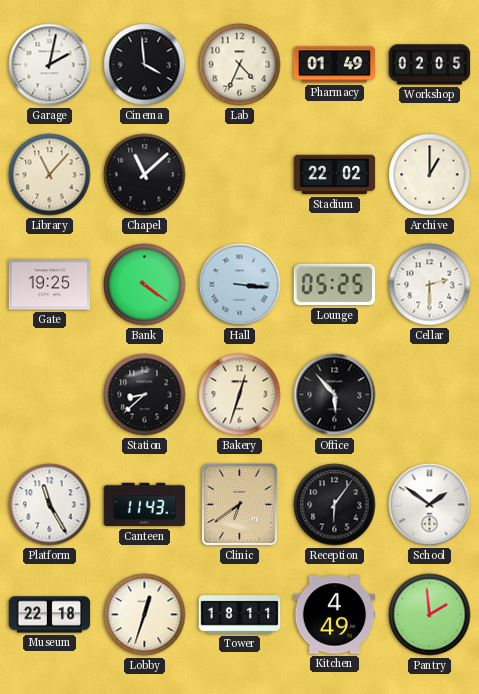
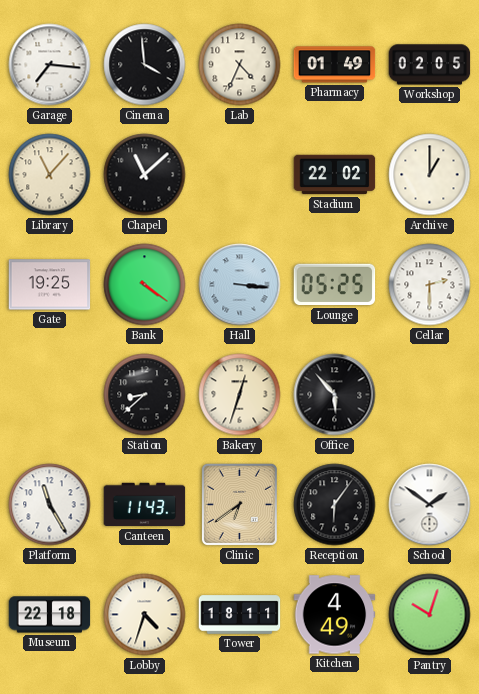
Garage: 2:02 -> 7:16 (50, 65)
Lobby: 12:33 -> 4:33 (145, 615)
Pantry: 1:59 -> 10:03 (430, 615)
